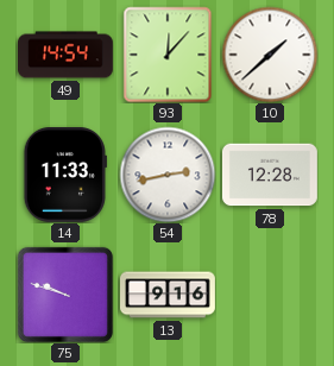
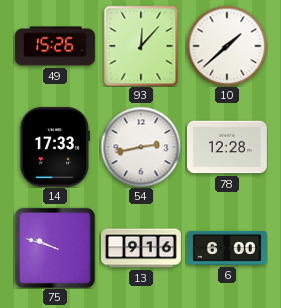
49: 14:54 -> 15:26 (56, 46)
14: 11:33 -> 17:33 (54, 147)
6: none -> 6:00 (228, 248)
